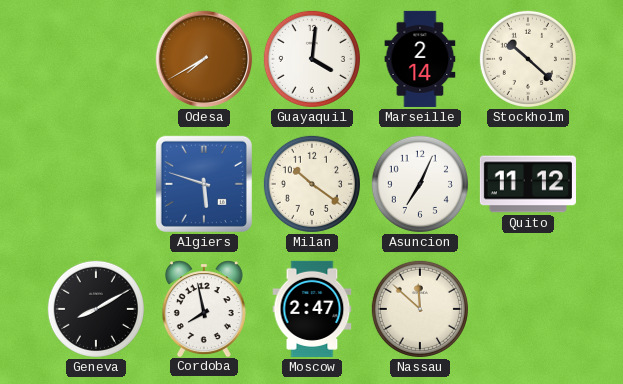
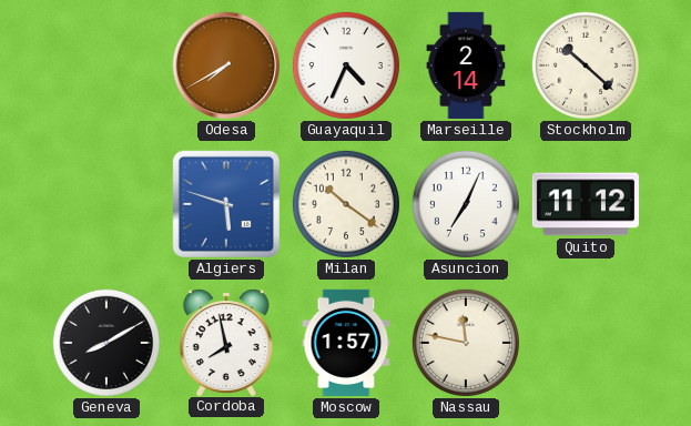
Guayaquil: 4:01 -> 4:34 (346, 65)
Moscow: 2:47 -> 1:57 (346, 343)
Nassau: 11:52 -> 11:47 (466, 343)
